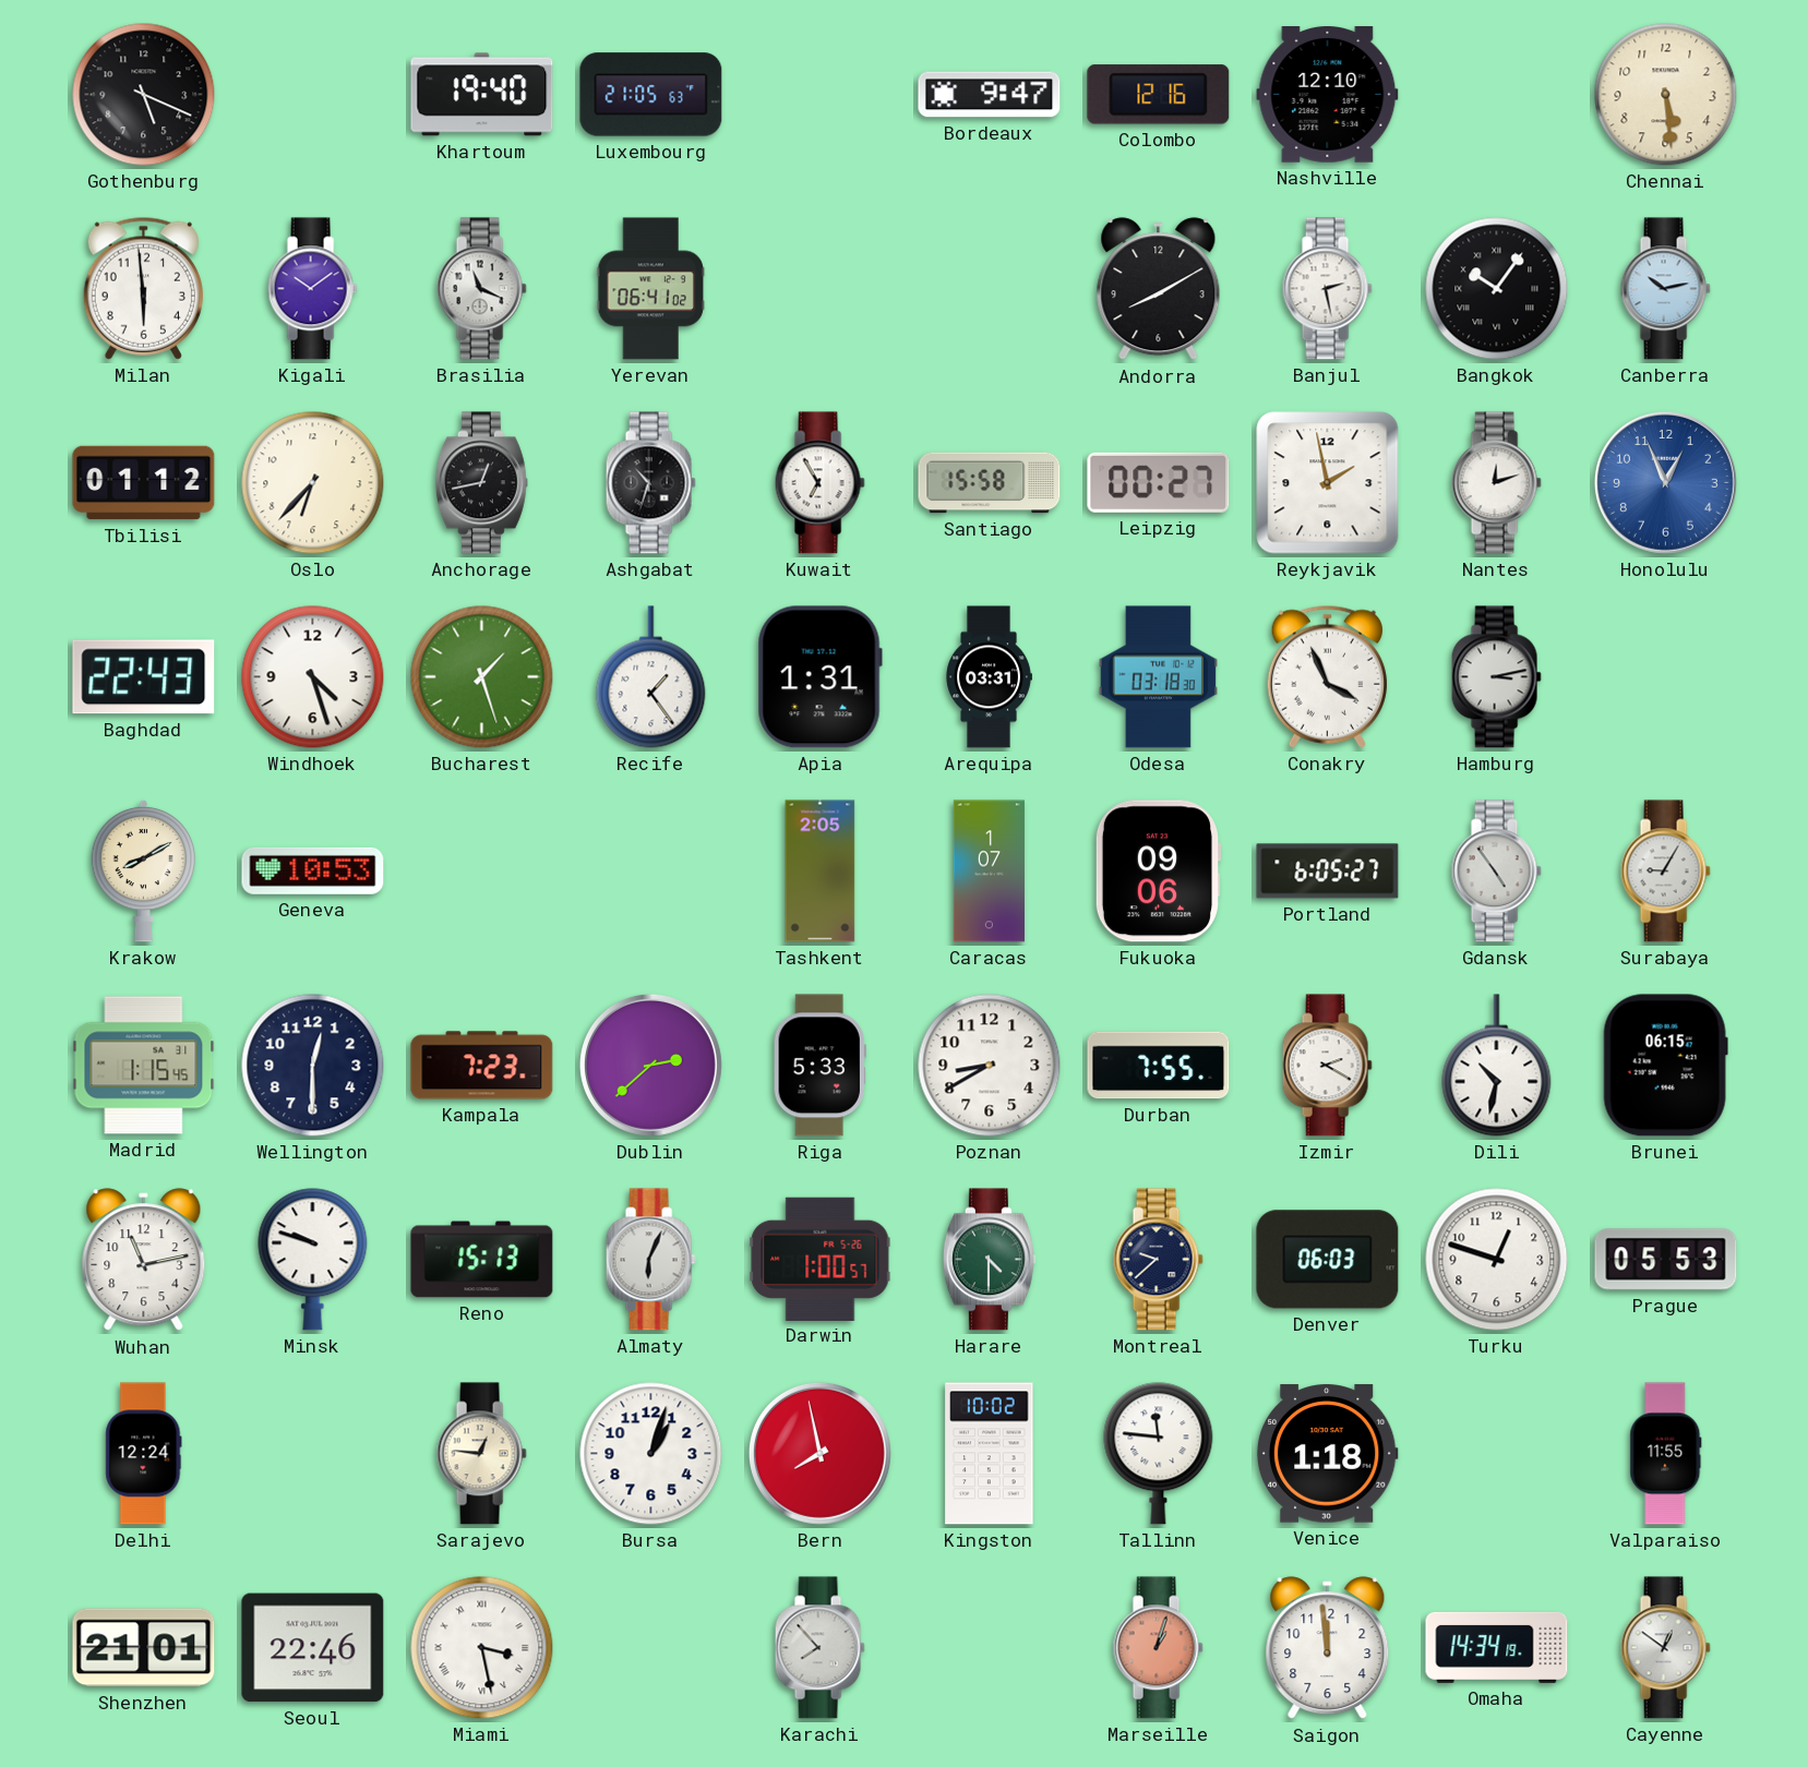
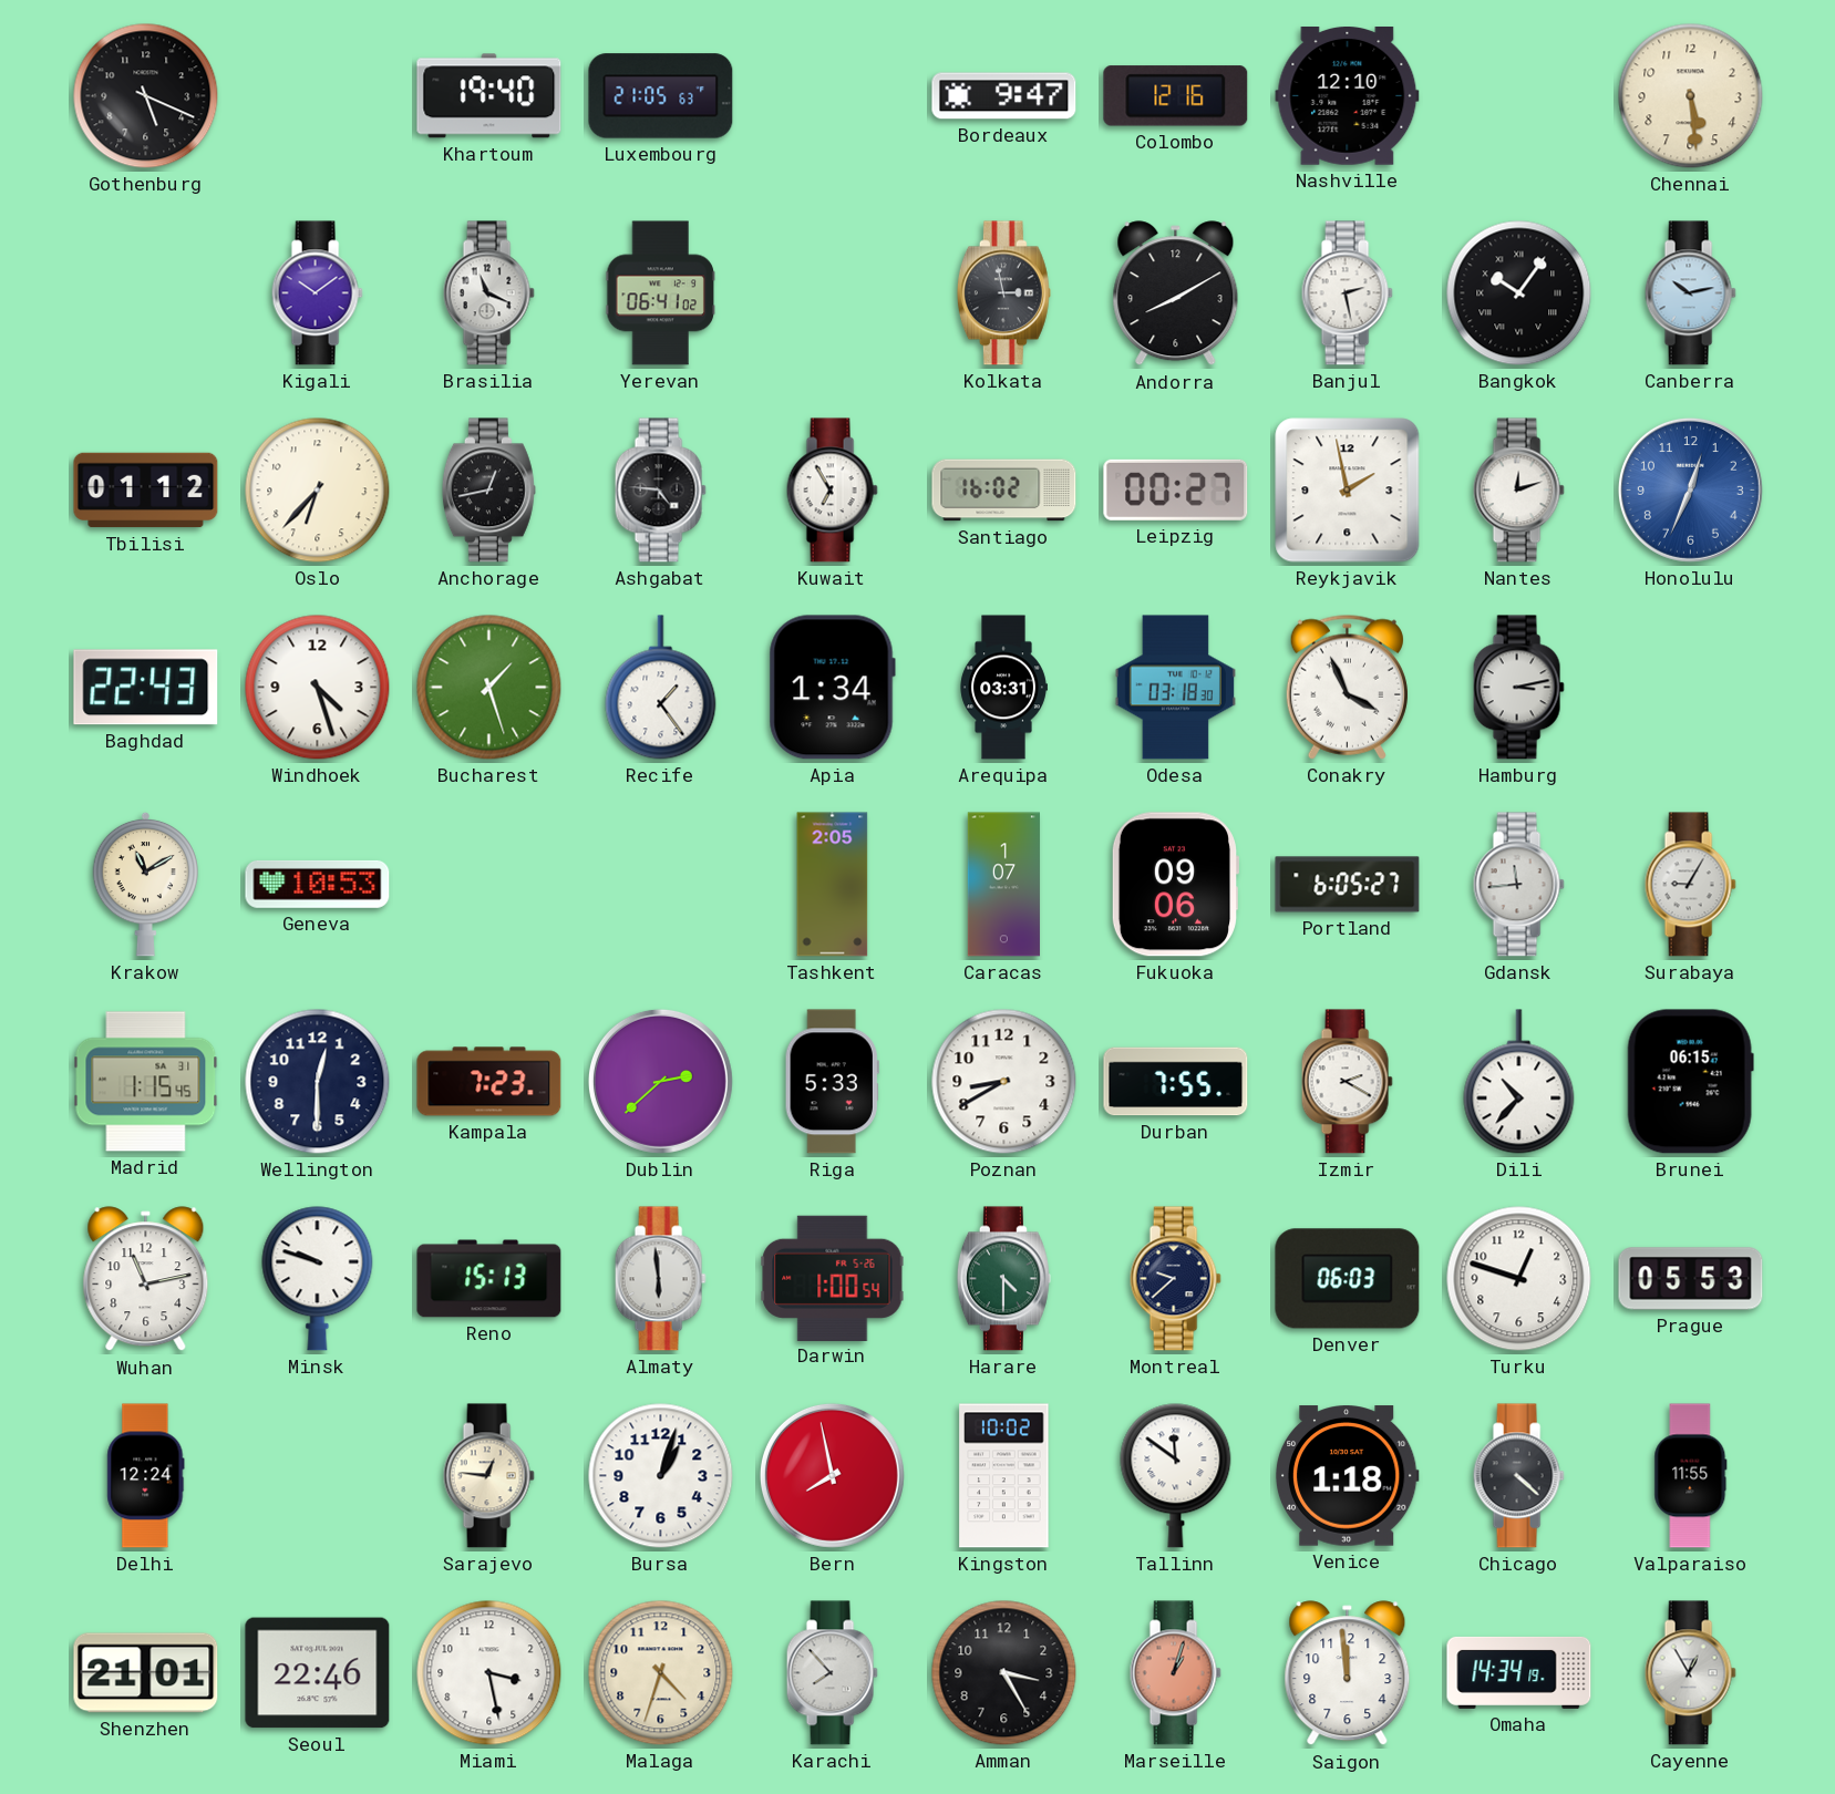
Milan: 5:59 -> none (143, 288)
Kolkata: none -> 2:58 (1003, 293)
Ashgabat: 10:33 -> 4:46 (660, 491)
Santiago: 15:58 -> 16:02 (1004, 491)
Honolulu: 12:56 -> 12:34 (1690, 489)
Apia: 1:31 -> 1:34 (832, 688)
Krakow: 8:10 -> 11:10 (145, 884)
Gdansk: 4:54 -> 11:44 (1518, 885)
Dili: 10:32 -> 10:37 (1519, 1082)
Almaty: 6:04 -> 5:59 (660, 1279)
Darwin: 1:00:57 -> 1:00:54 (833, 1278)
Tallinn: 11:46 -> 11:51 (1176, 1476)
Chicago: none -> 4:22 (1518, 1476)
Miami numerals: Roman -> Arabic (489, 1673)
Malaga: none -> 4:33 (661, 1673)
Amman: none -> 3:25 (1004, 1673)
Cayenne: 12:51 -> 12:55 (1690, 1673)
